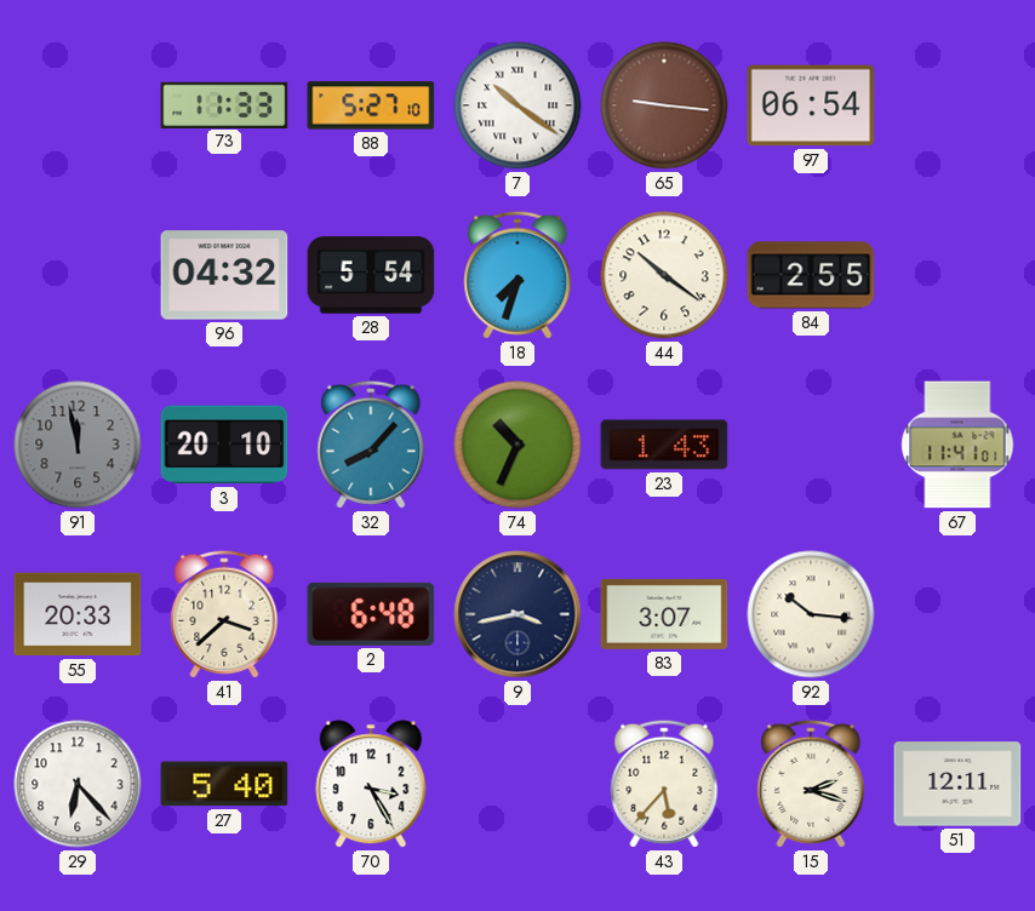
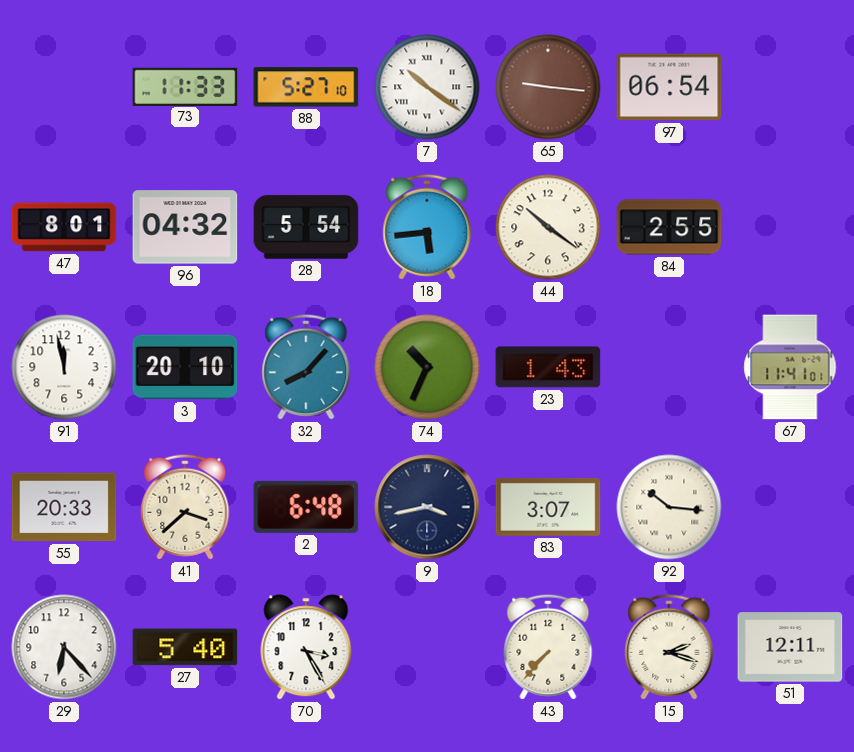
47: none -> 8:01 (64, 227)
18: 7:33 -> 5:44 (427, 227)
91 dial: grey -> white (64, 367)
43: 5:37 -> 7:37 (548, 647)
